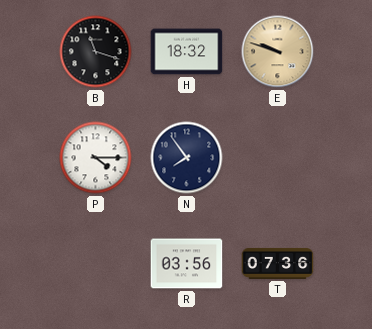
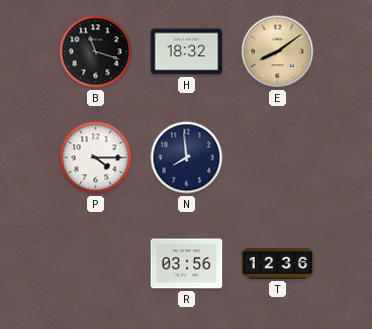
E: 9:48 -> 8:09 (278, 52)
N: 7:54 -> 7:59 (187, 158)
T: 07:36 -> 12:36 (278, 263)
